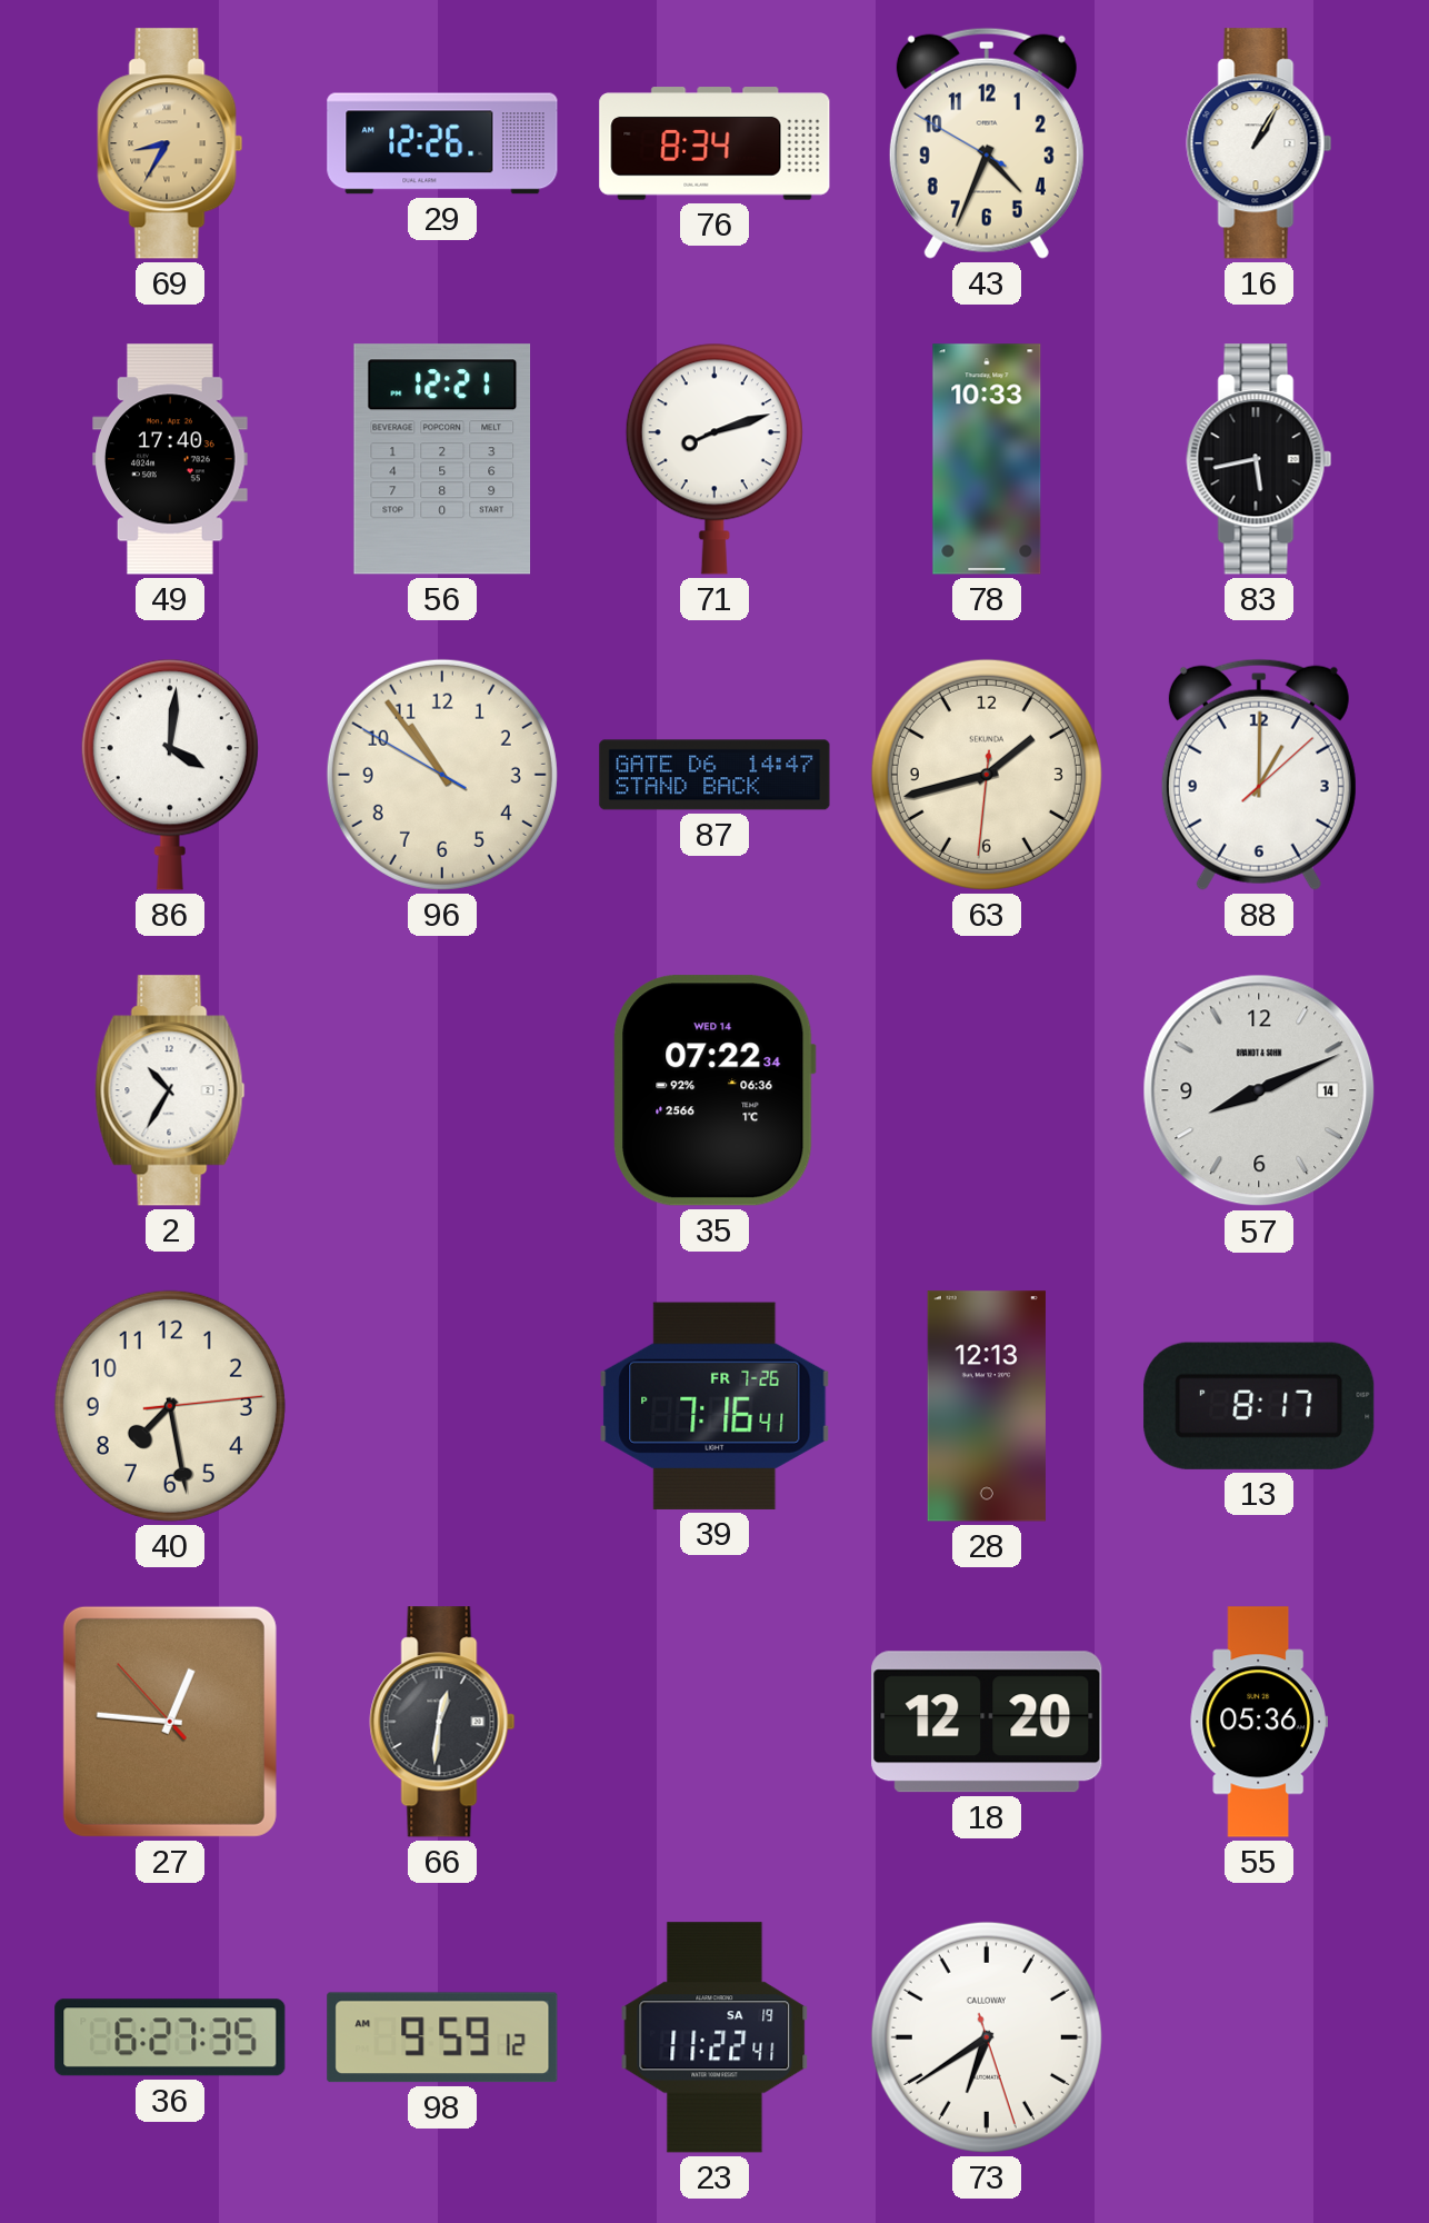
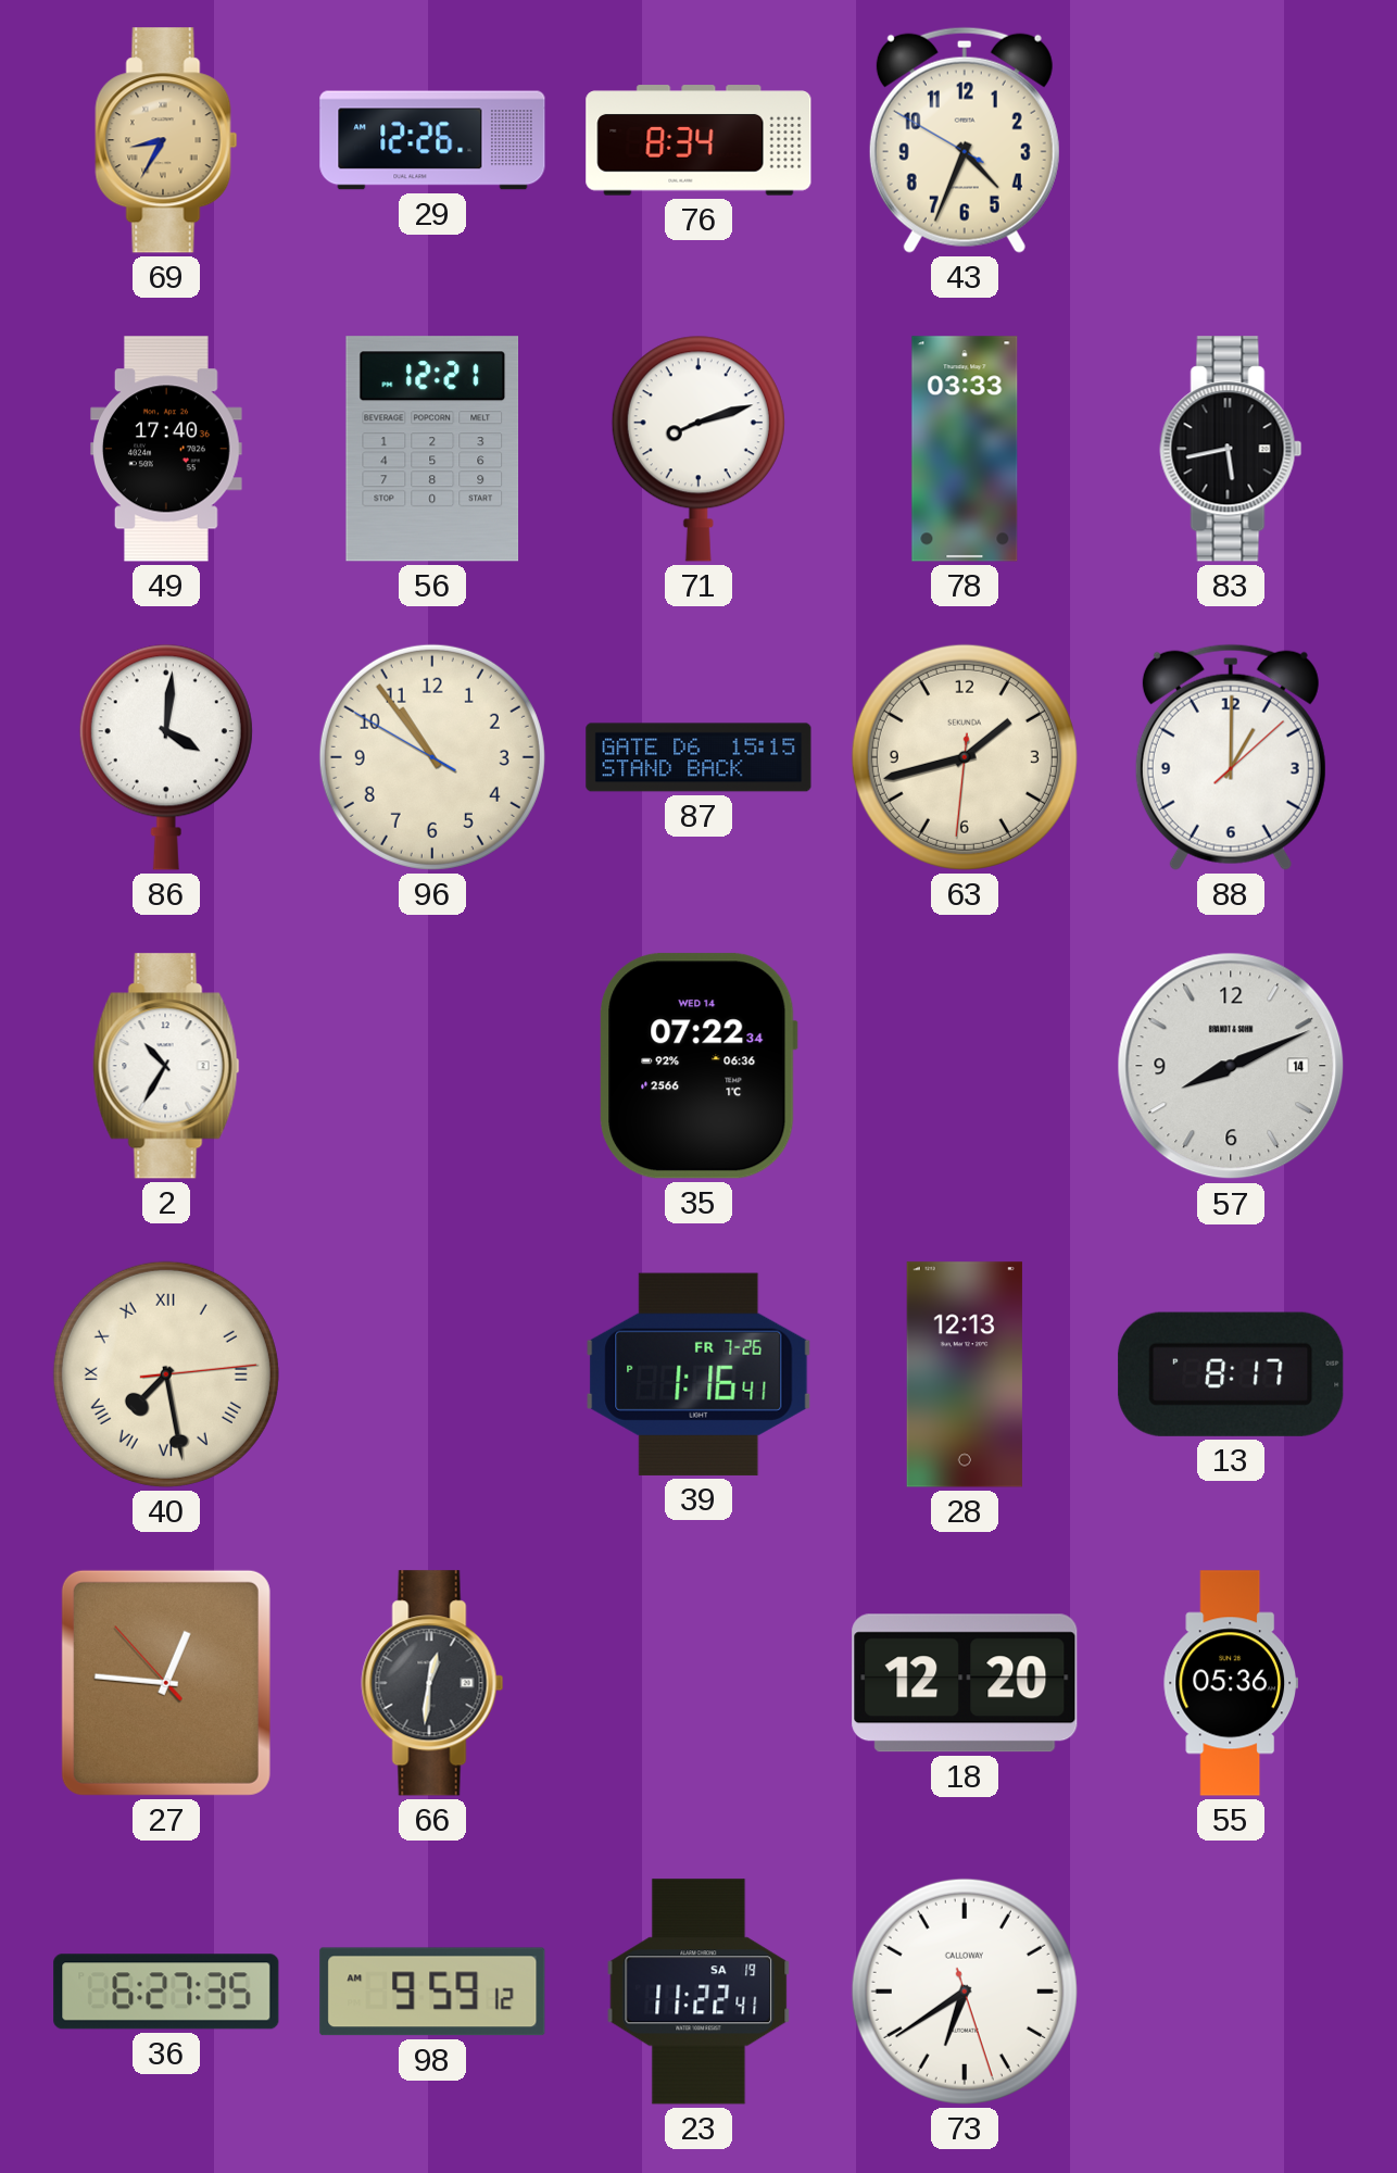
16: 1:05 -> none (1259, 143)
78: 10:33 -> 03:33 (965, 449)
87: 14:47 -> 15:15 (698, 757)
40 numerals: Arabic -> Roman (166, 1374)
39: 7:16 -> 1:16 (698, 1374)
